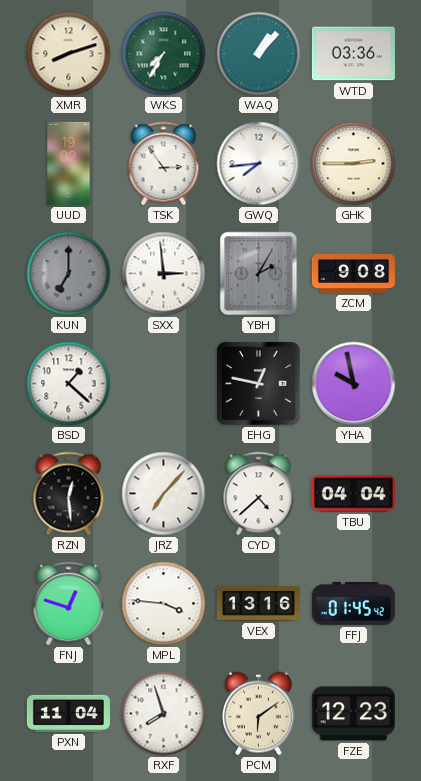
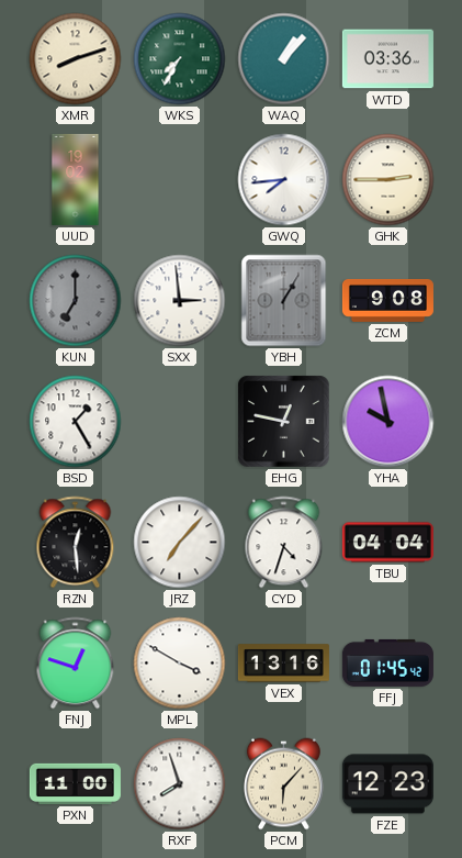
TSK: 2:54 -> none (164, 164)
YBH: 2:05 -> 1:05 (284, 301)
BSD: 1:22 -> 1:25 (76, 422)
CYD: 4:38 -> 4:33 (284, 543)
MPL: 3:46 -> 3:50 (180, 664)
PXN: 11:04 -> 11:00 (75, 783)
PCM: 6:09 -> 6:07 (283, 784)
